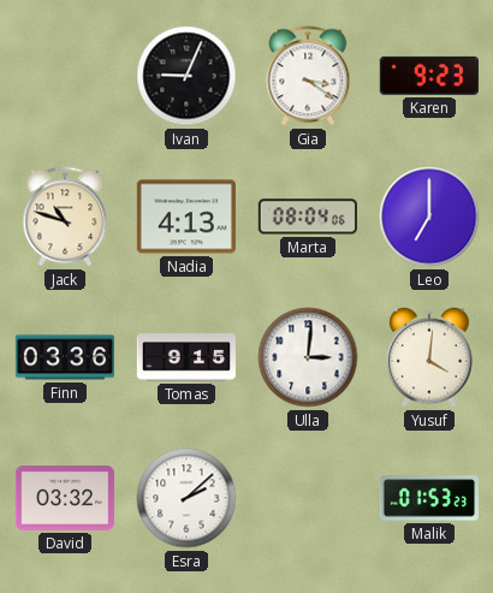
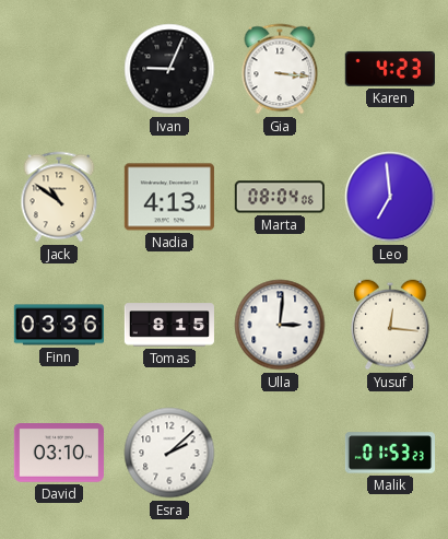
Gia: 3:21 -> 3:16 (280, 69)
Karen: 9:23 -> 4:23 (390, 69)
Jack: 10:48 -> 10:51 (59, 197)
Leo: 7:00 -> 6:59 (390, 197)
Tomas: 9:15 -> 8:15 (169, 325)
Yusuf: 4:01 -> 12:16 (390, 325)
David: 03:32 -> 03:10 (59, 453)
